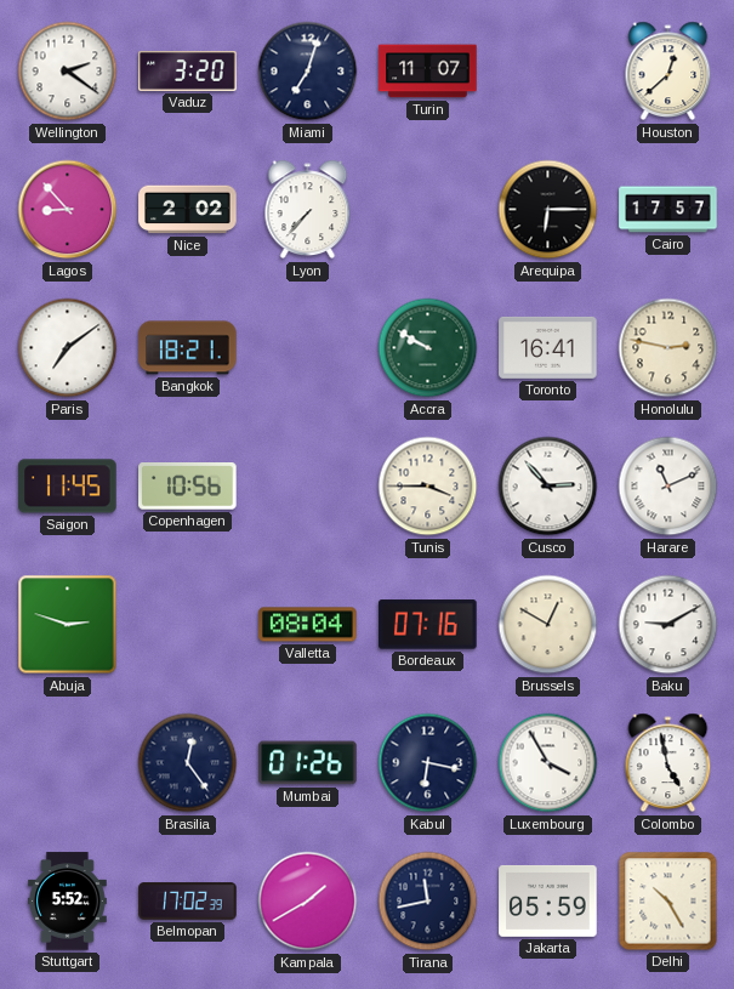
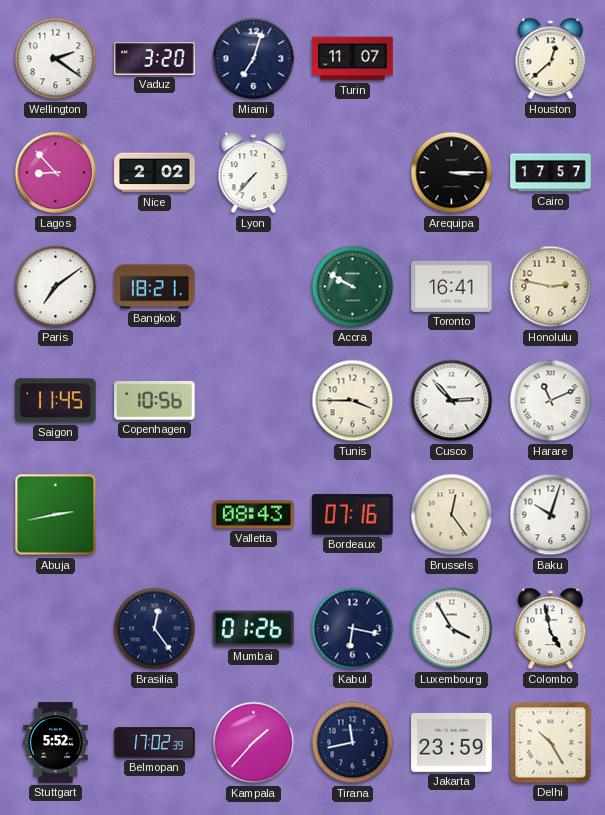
Arequipa: 6:15 -> 3:15 (452, 173)
Abuja: 2:48 -> 2:43 (56, 515)
Valletta: 08:04 -> 08:43 (254, 515)
Brussels: 12:50 -> 12:24 (452, 515)
Baku: 9:10 -> 10:03 (551, 515)
Kampala: 1:40 -> 1:37 (254, 743)
Jakarta: 05:59 -> 23:59 (452, 742)
